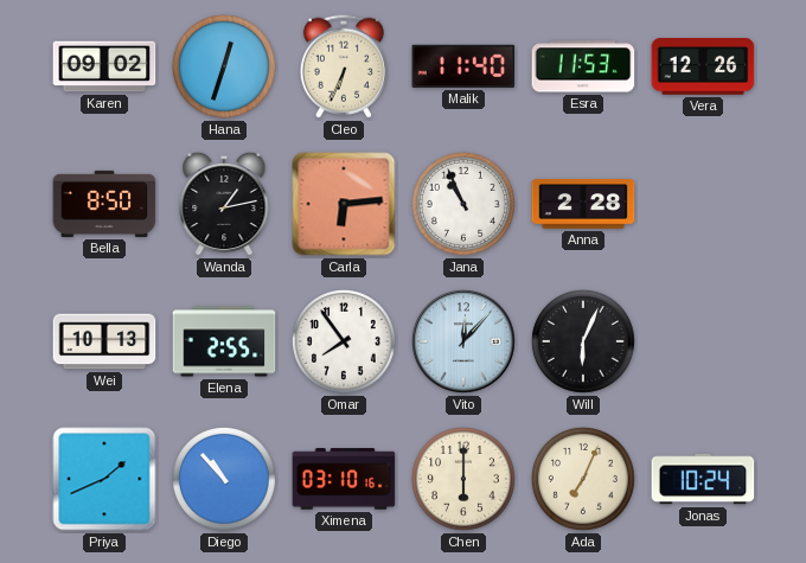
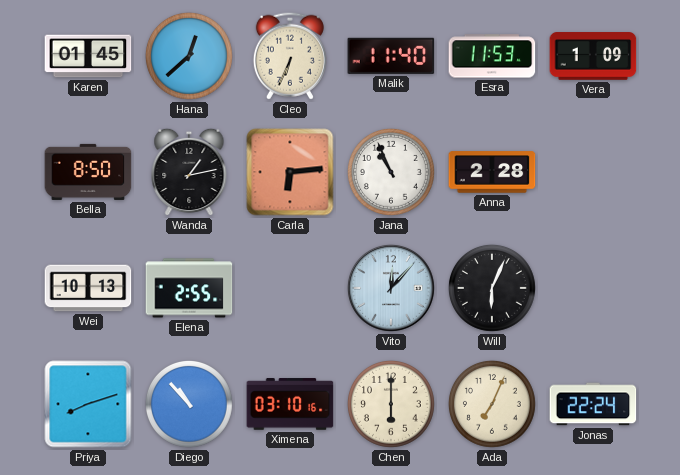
Karen: 09:02 -> 01:45 (88, 56)
Hana: 12:33 -> 12:38 (189, 56)
Vera: 12:26 -> 1:09 (593, 56)
Omar: 7:54 -> none (344, 341)
Priya: 1:41 -> 8:12 (88, 404)
Jonas: 10:24 -> 22:24 (593, 404)
